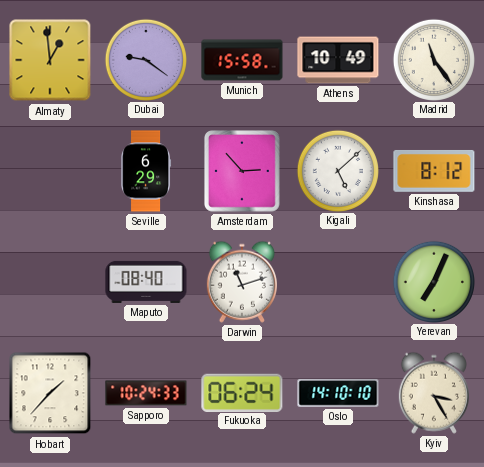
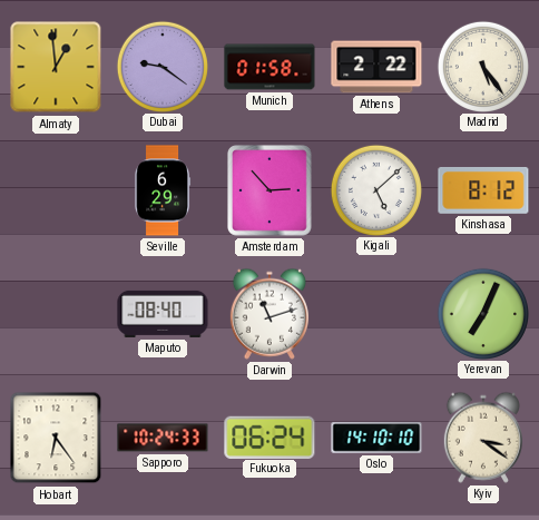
Munich: 15:58 -> 01:58 (269, 67)
Athens: 10:49 -> 2:22 (376, 67)
Madrid: 11:24 -> 5:24 (482, 66)
Hobart: 1:37 -> 6:24 (56, 438)
Kyiv: 3:25 -> 3:21 (483, 438)
